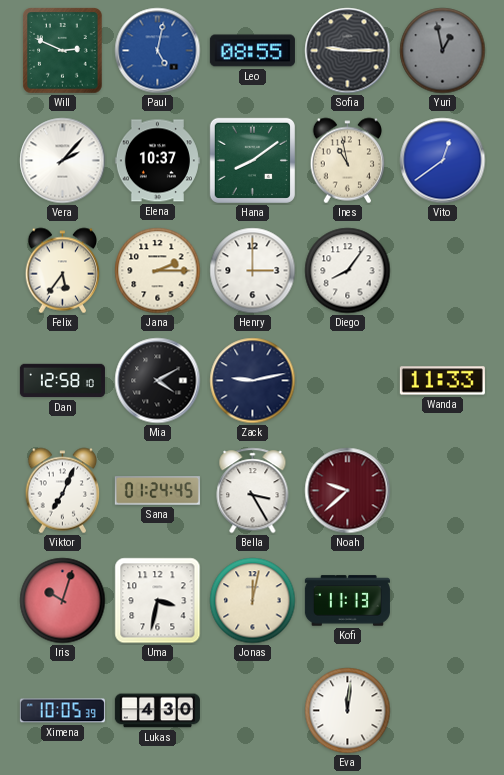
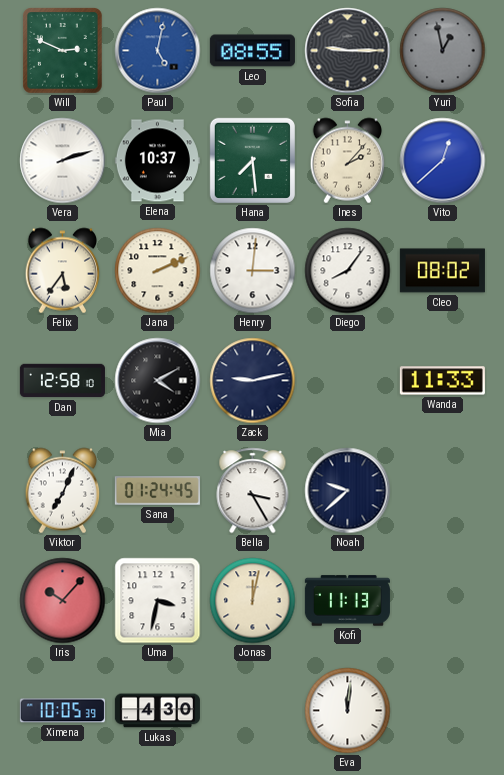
Vera: 2:07 -> 2:12 (63, 161)
Hana: 8:09 -> 7:29 (252, 160)
Ines: 10:58 -> 2:07 (348, 161)
Vito: 12:39 -> 12:38 (443, 161)
Jana: 2:15 -> 2:11 (158, 271)
Henry: 3:00 -> 3:01 (253, 271)
Cleo: none -> 08:02 (442, 271)
Noah dial: burgundy -> navy (348, 491)
Iris: 10:03 -> 10:07 (63, 601)
